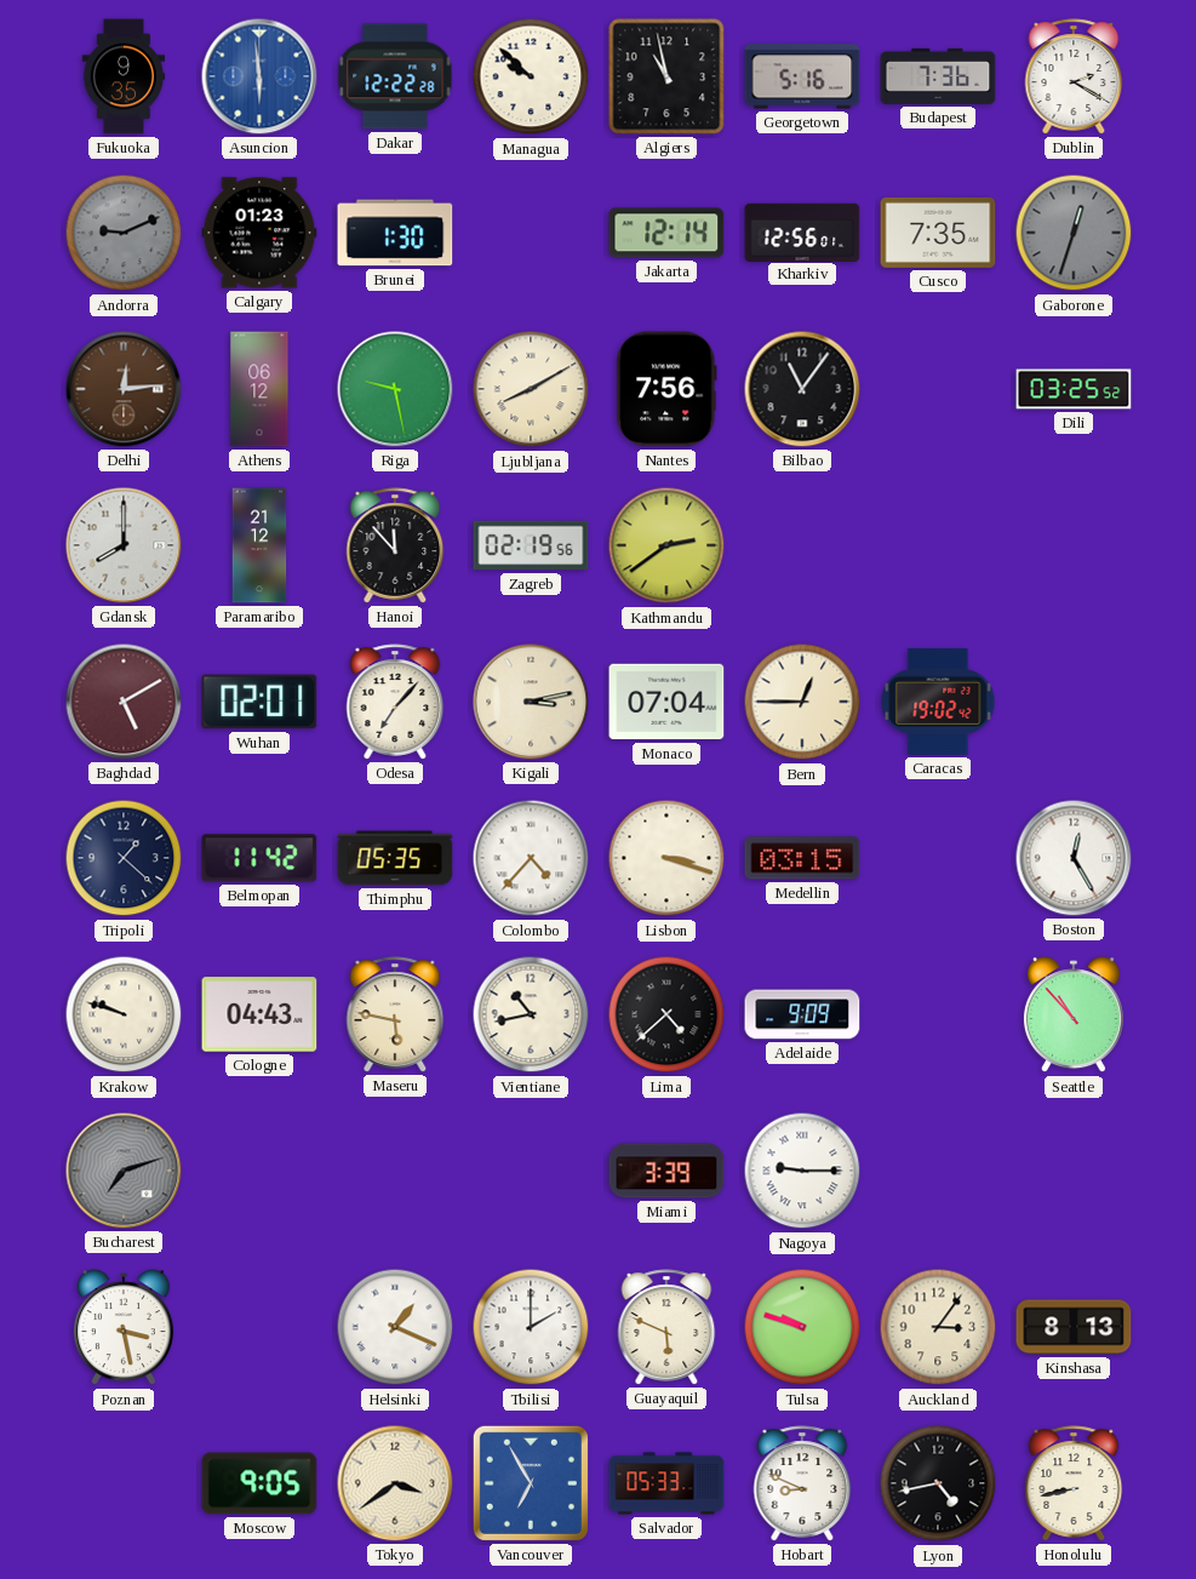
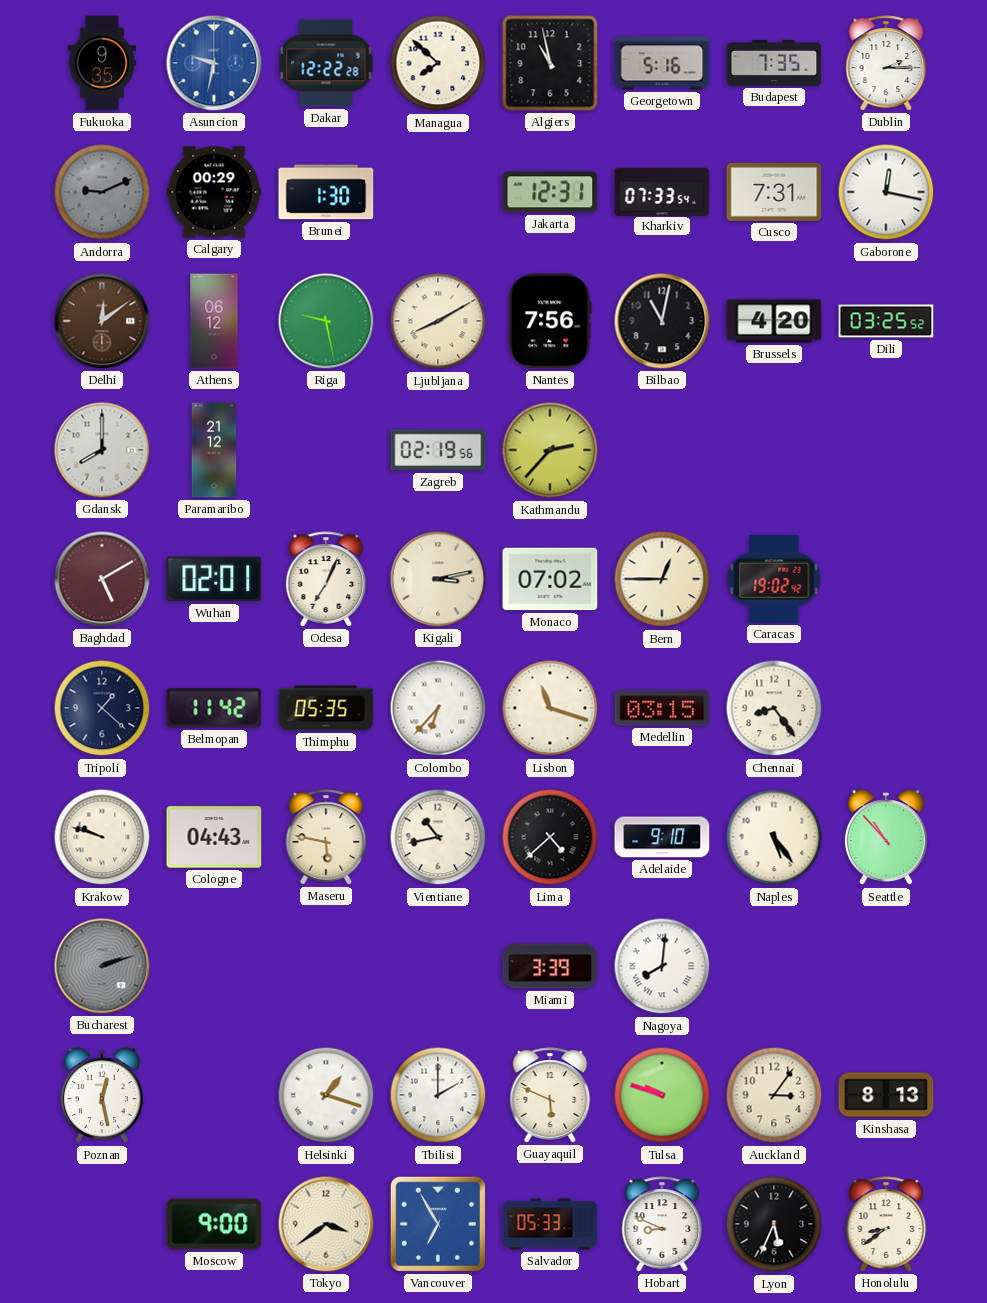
Asuncion: 5:59 -> 9:32 (214, 63)
Managua: 9:52 -> 7:52 (438, 63)
Budapest: 7:36 -> 7:35 (774, 63)
Dublin: 2:20 -> 2:15 (886, 63)
Calgary: 01:23 -> 00:29 (214, 192)
Jakarta: 12:14 -> 12:31 (550, 192)
Kharkiv: 12:56 -> 07:33 (662, 191)
Cusco: 7:35 -> 7:31 (774, 192)
Gaborone: 12:33 -> 12:17 (886, 192)
Gaborone dial: grey -> white (886, 192)
Delhi: 12:14 -> 12:09 (102, 321)
Bilbao: 11:06 -> 11:02 (662, 321)
Brussels: none -> 4:20 (774, 321)
Hanoi: 11:53 -> none (395, 545)
Kathmandu: 2:39 -> 2:37 (550, 450)
Odesa: 7:07 -> 7:04 (326, 579)
Monaco: 07:04 -> 07:02 (550, 579)
Colombo: 4:37 -> 6:37 (438, 708)
Lisbon: 3:18 -> 11:18 (550, 708)
Chennai: none -> 8:24 (774, 708)
Boston: 12:25 -> none (1074, 858)
Adelaide: 9:09 -> 9:10 (662, 837)
Naples: none -> 5:24 (774, 837)
Bucharest: 7:12 -> 2:12 (102, 966)
Nagoya: 9:15 -> 8:01 (662, 966)
Poznan: 3:28 -> 12:28 (102, 1096)
Helsinki: 1:19 -> 1:18 (326, 1095)
Moscow: 9:05 -> 9:00 (214, 1224)
Lyon: 4:43 -> 5:34 (774, 1224)
Honolulu: 8:43 -> 8:39 (886, 1224)
